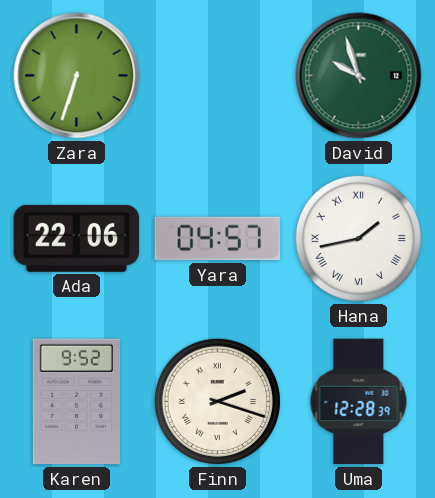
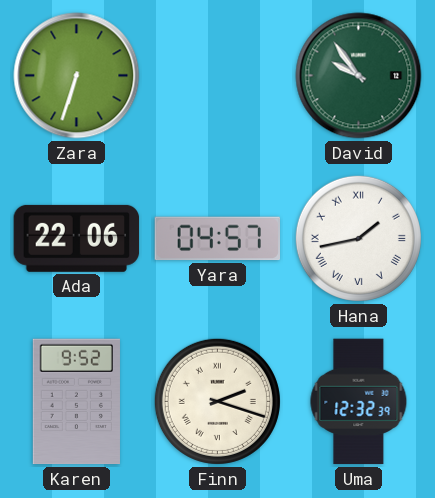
David: 9:57 -> 9:54 (359, 76)
Uma: 12:28 -> 12:32 (359, 402)
